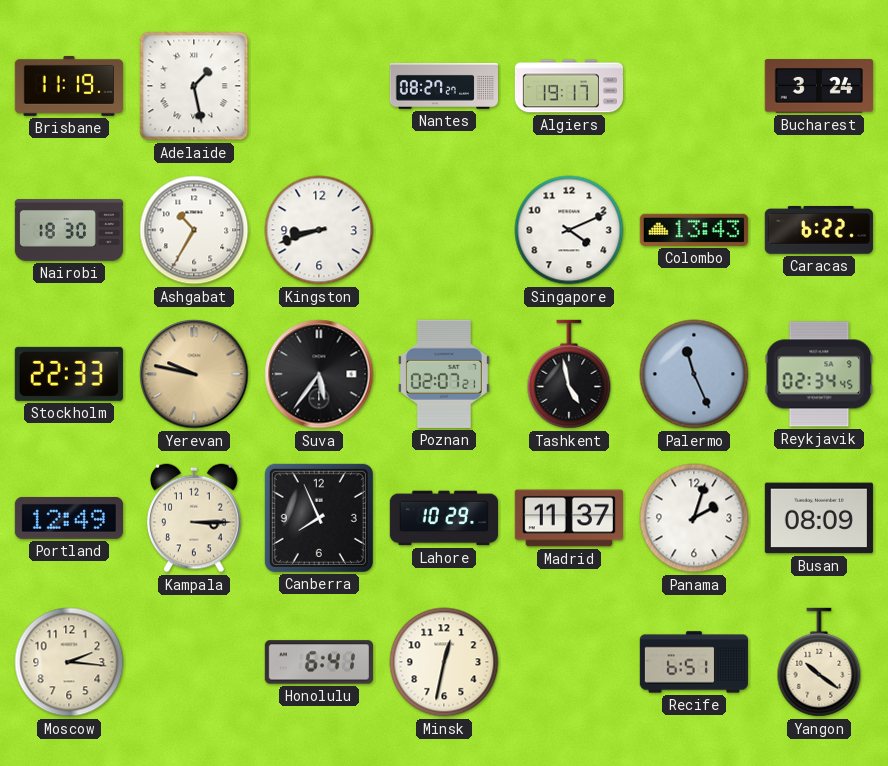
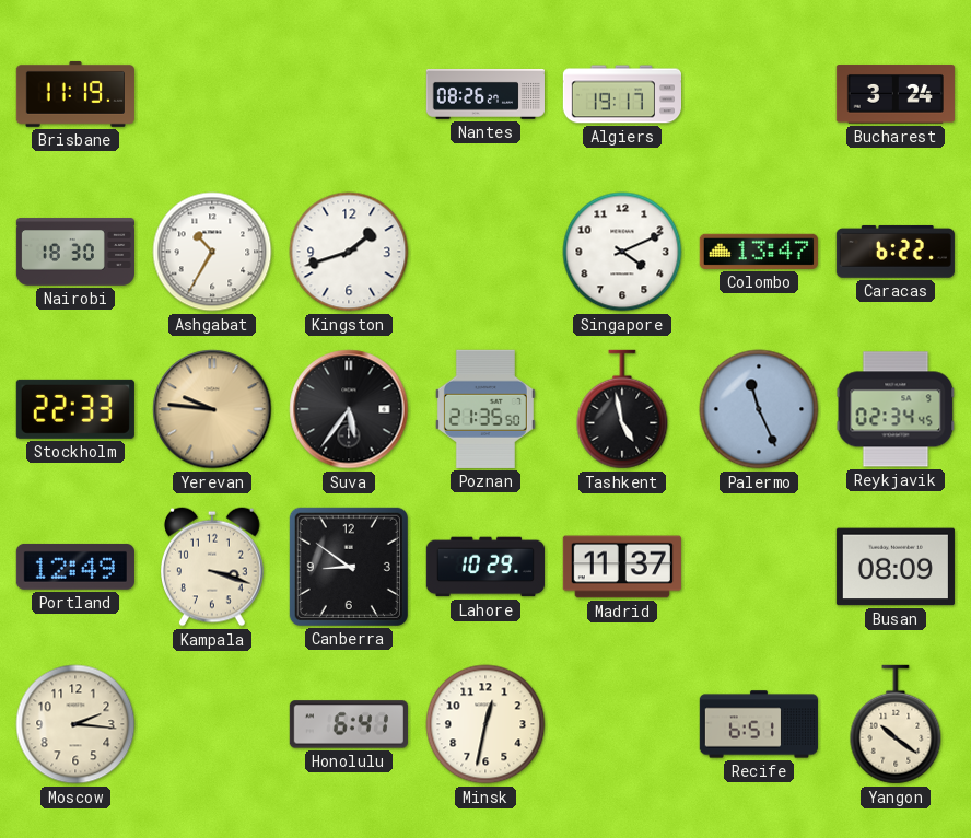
Adelaide: 1:28 -> none (194, 86)
Nantes: 08:27 -> 08:26 (484, 94)
Kingston: 8:42 -> 1:42 (349, 252)
Colombo: 13:43 -> 13:47 (759, 252)
Yerevan: 9:47 -> 9:46 (212, 409)
Poznan: 02:07 -> 21:35 (486, 409)
Kampala: 3:15 -> 3:18 (213, 567)
Canberra: 7:56 -> 8:51 (349, 567)
Panama: 2:03 -> none (694, 518)
